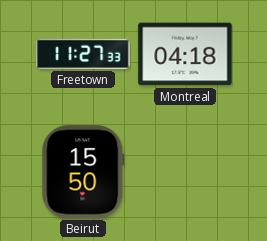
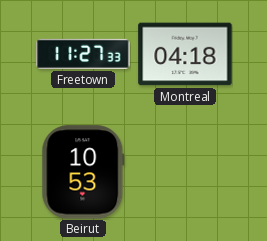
Beirut: 15:50 -> 10:53 (83, 172)
